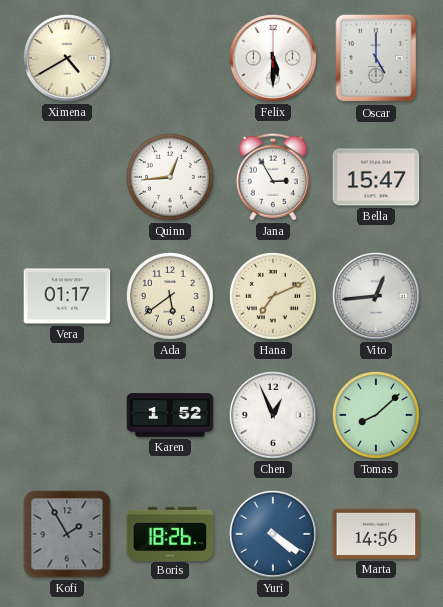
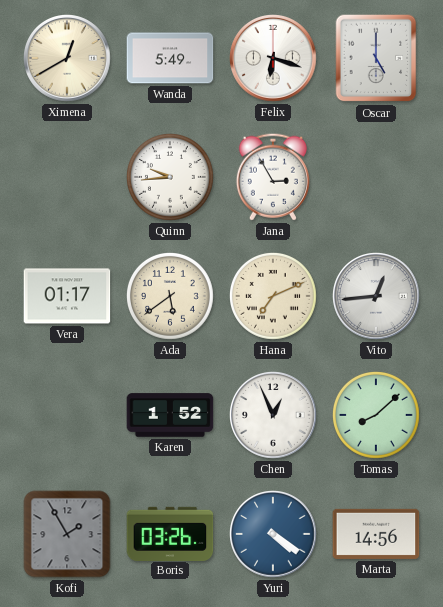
Ximena: 4:40 -> 12:40 (68, 59)
Wanda: none -> 5:49 (170, 58)
Felix: 5:30 -> 6:18 (274, 59)
Quinn: 12:44 -> 9:44 (171, 178)
Bella: 15:47 -> none (376, 177)
Boris: 18:26 -> 03:26 (170, 533)
